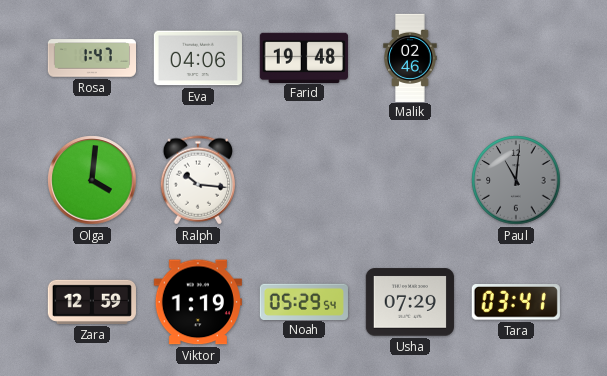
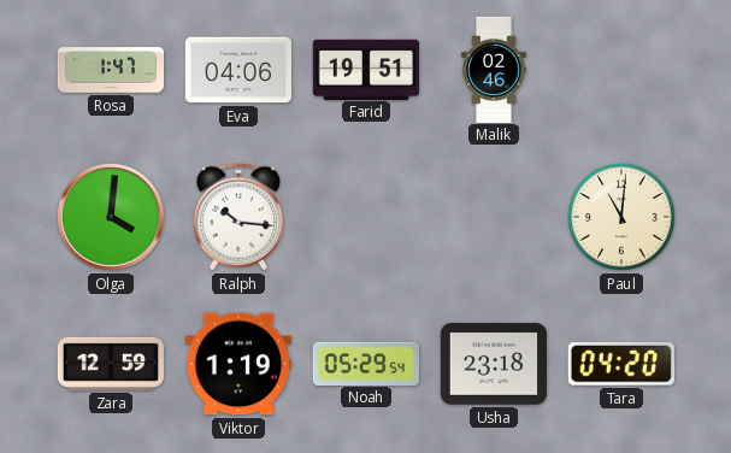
Farid: 19:48 -> 19:51 (366, 69)
Paul dial: grey -> cream (621, 217)
Usha: 07:29 -> 23:18 (494, 364)
Tara: 03:41 -> 04:20 (621, 364)
